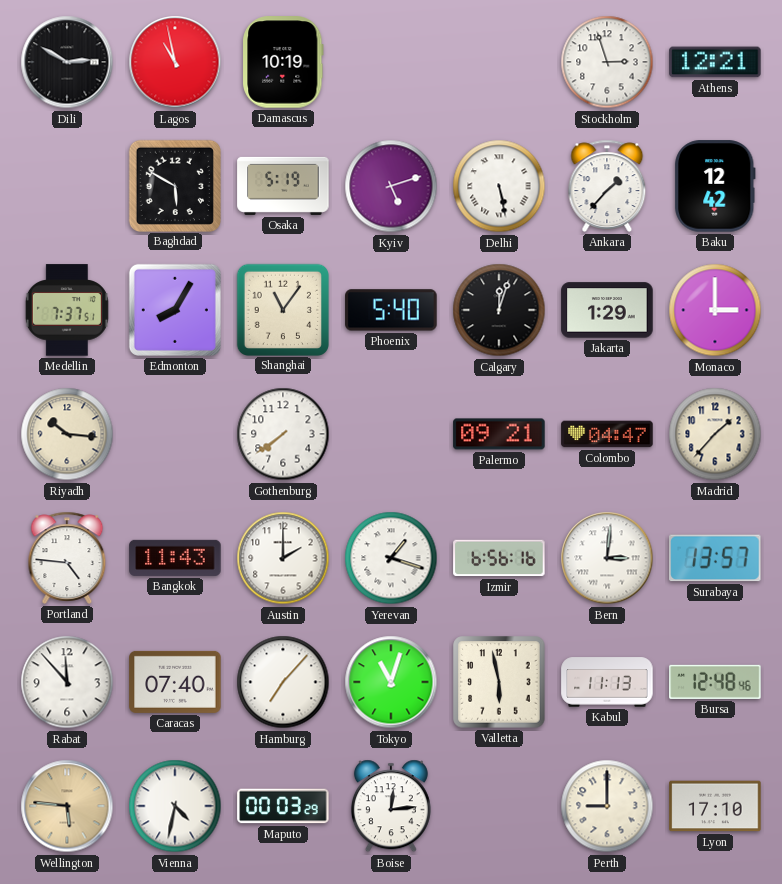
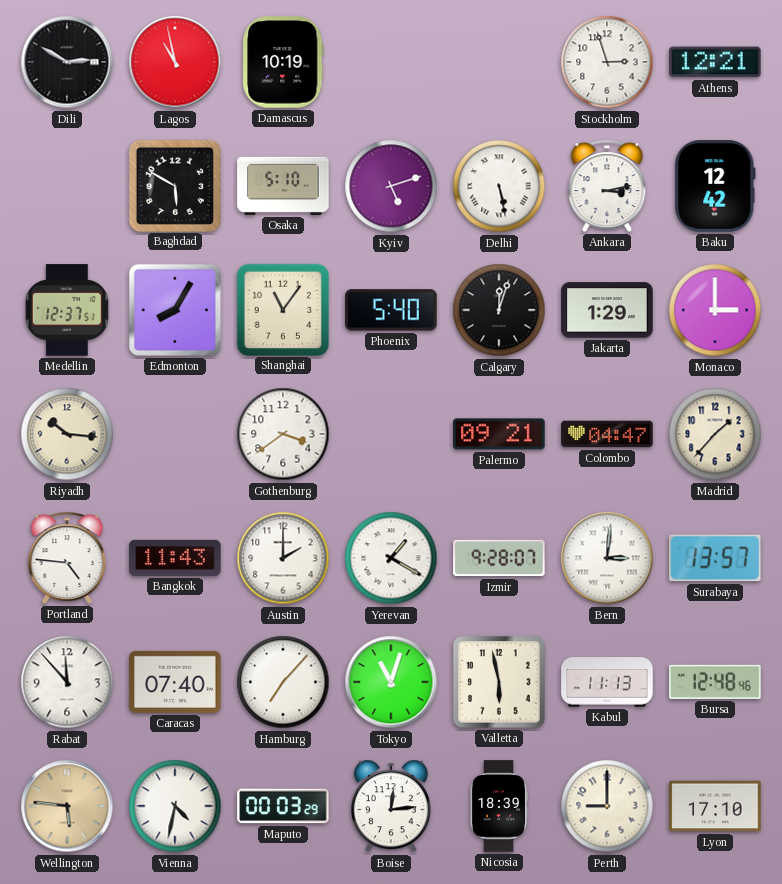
Osaka: 5:19 -> 5:10 (283, 186)
Ankara: 1:37 -> 3:13 (607, 186)
Medellin: 7:37 -> 12:37 (67, 310)
Gothenburg: 7:39 -> 3:39 (283, 434)
Yerevan: 1:18 -> 1:20 (391, 558)
Izmir: 6:56 -> 9:28 (499, 558)
Nicosia: none -> 18:39 (499, 806)
